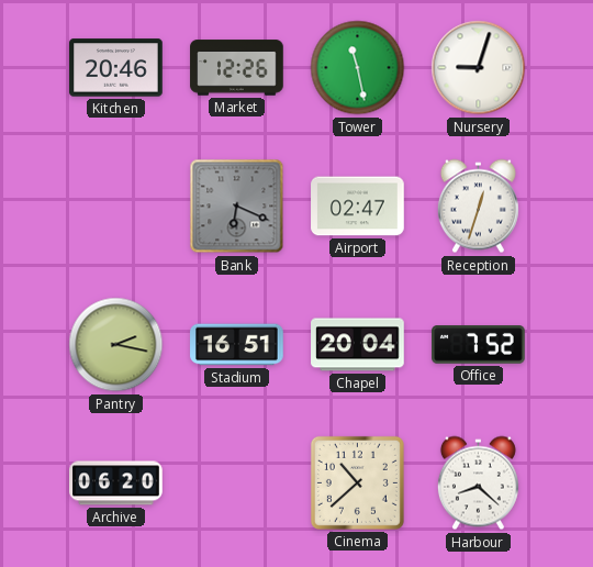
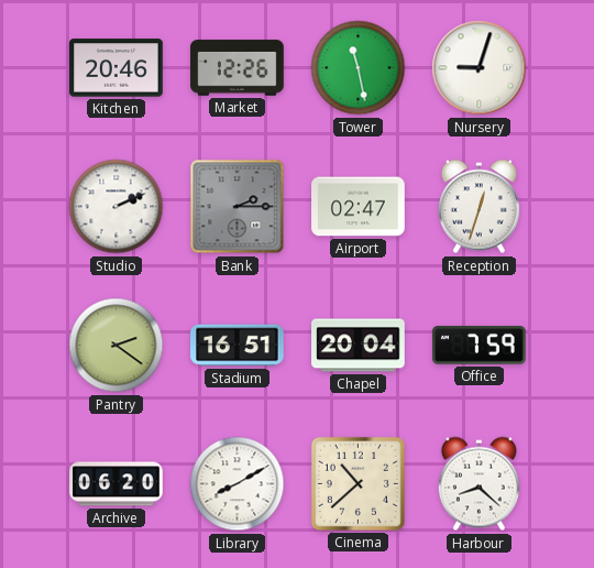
Studio: none -> 2:11 (117, 207)
Bank: 6:19 -> 2:15 (238, 207)
Pantry: 2:17 -> 2:21 (117, 346)
Office: 7:52 -> 7:59 (480, 346)
Library: none -> 8:10 (238, 484)
